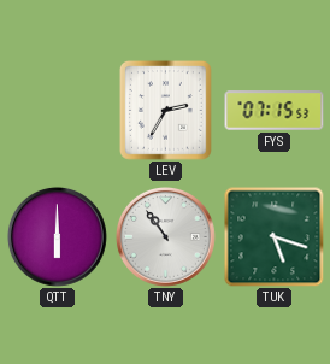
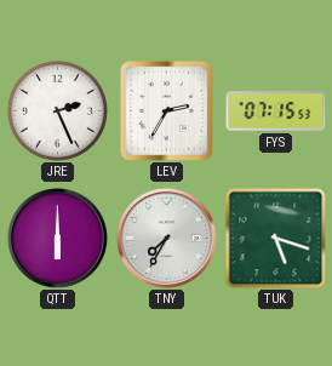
JRE: none -> 2:26 (57, 110)
TNY: 10:54 -> 7:35 (166, 238)
